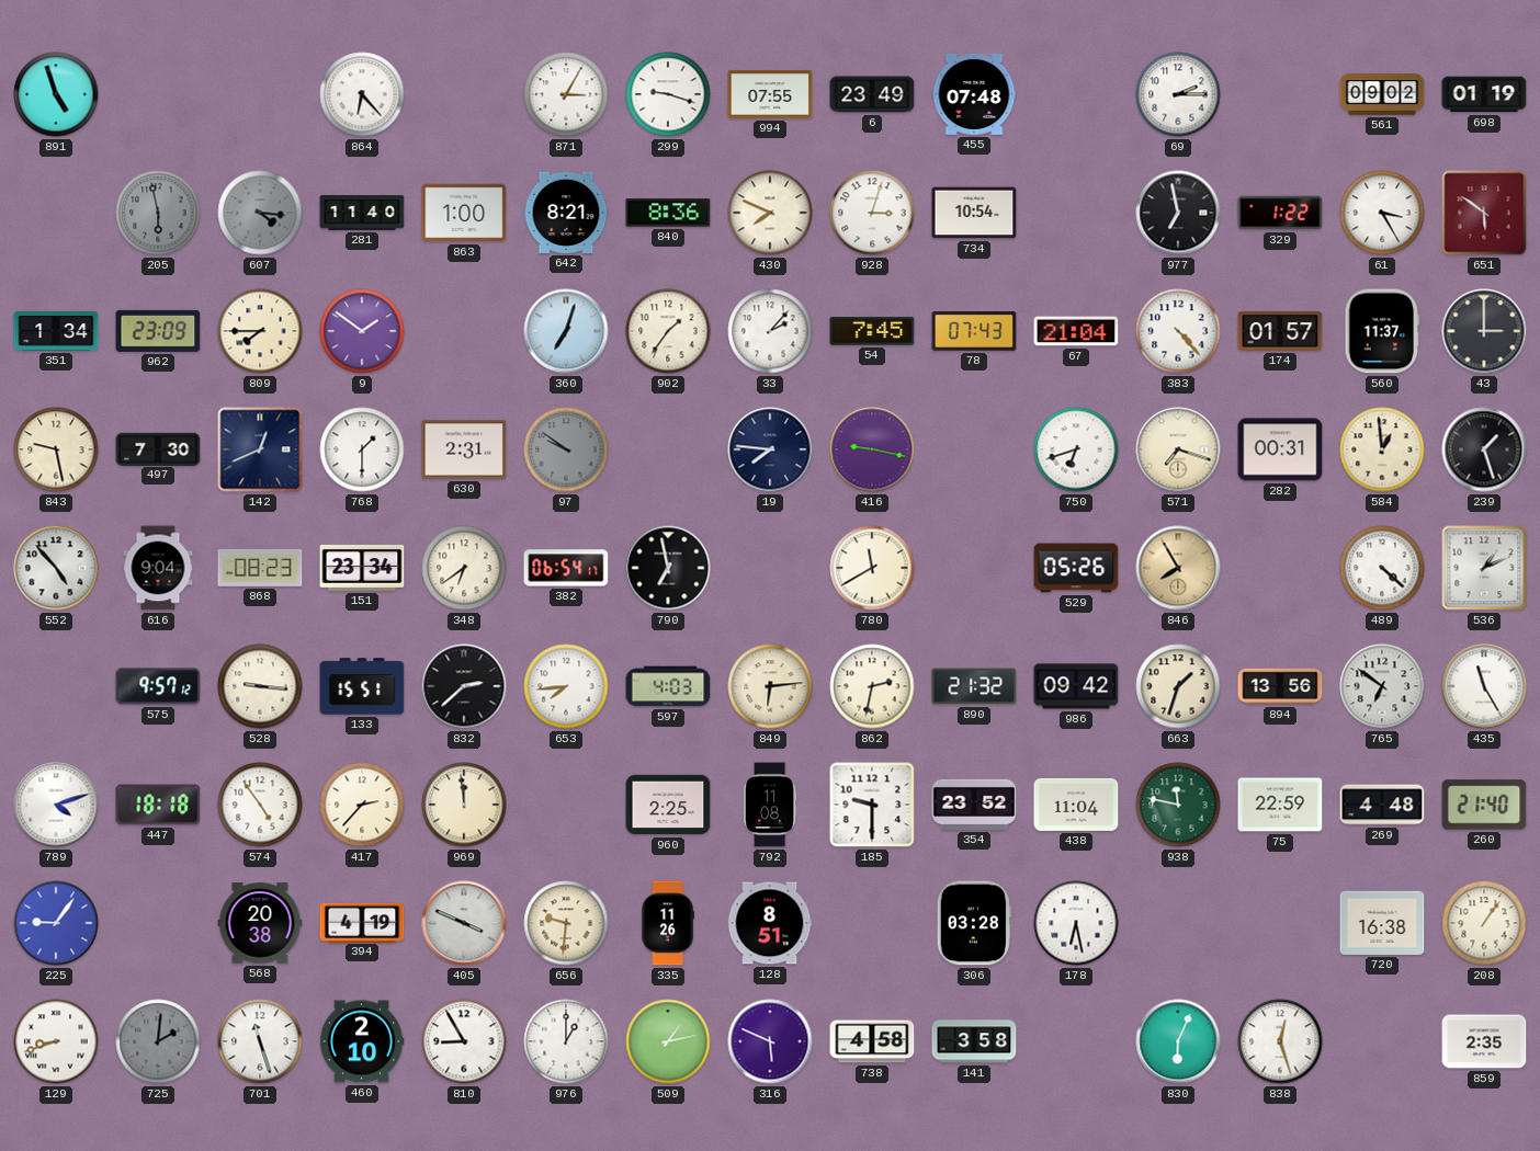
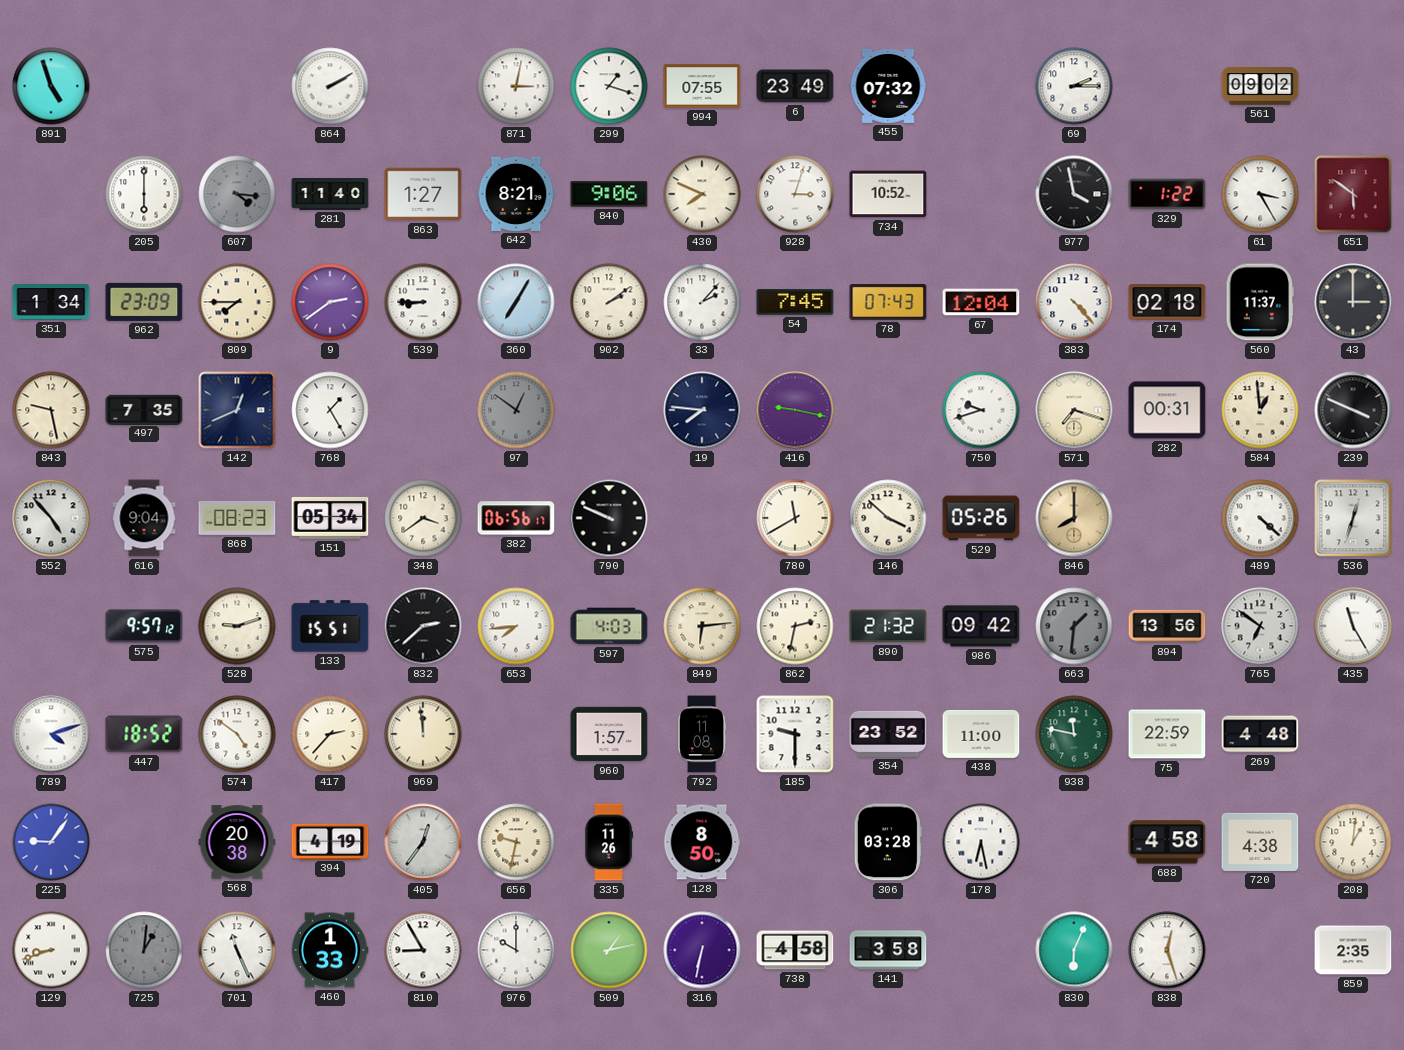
864: 6:23 -> 2:10 (330, 86)
871: 3:05 -> 3:02 (516, 86)
299: 9:18 -> 1:18 (609, 86)
455: 07:48 -> 07:32 (888, 86)
698: 01:19 -> none (1484, 94)
205: 5:58 -> 6:00 (144, 194)
205 dial: grey -> white (144, 194)
863: 1:00 -> 1:27 (423, 194)
840: 8:36 -> 9:06 (609, 194)
734: 10:54 -> 10:52 (888, 194)
977: 6:58 -> 3:58 (1074, 194)
9: 1:51 -> 2:39 (330, 302)
539: none -> 8:45 (423, 302)
360: 7:03 -> 7:05 (516, 302)
902: 1:36 -> 2:09 (609, 302)
67: 21:04 -> 12:04 (981, 302)
174: 01:57 -> 02:18 (1167, 302)
497: 7:30 -> 7:35 (144, 409)
768: 1:30 -> 1:25 (330, 410)
630: 2:31 -> none (464, 449)
97: 9:51 -> 12:51 (516, 410)
750: 6:42 -> 9:42 (981, 410)
239: 1:27 -> 3:49 (1353, 410)
151: 23:34 -> 05:34 (330, 518)
348: 6:39 -> 3:39 (423, 518)
382: 06:54 -> 06:56 (516, 518)
790: 6:58 -> 9:49 (609, 518)
146: none -> 3:52 (888, 518)
846: 7:55 -> 8:00 (1074, 518)
536: 1:11 -> 12:33 (1353, 518)
528: 9:16 -> 9:12 (237, 626)
663: 1:33 -> 1:31 (1074, 626)
663 dial: cream -> grey (1074, 626)
447: 18:18 -> 18:52 (144, 734)
574: 4:54 -> 4:51 (237, 734)
960: 2:25 -> 1:57 (609, 734)
438: 11:04 -> 11:00 (981, 734)
260: 21:40 -> none (1484, 805)
405: 3:49 -> 12:36 (423, 842)
656: 9:31 -> 9:32 (516, 842)
128: 8:51 -> 8:50 (702, 842)
688: none -> 4:58 (1167, 842)
720: 16:38 -> 4:38 (1260, 842)
208: 1:06 -> 1:01 (1353, 842)
725: 2:01 -> 1:01 (144, 950)
701: 11:27 -> 11:26 (237, 950)
460: 2:10 -> 1:33 (330, 950)
976: 1:00 -> 10:00 (516, 950)
316: 5:49 -> 6:32 (702, 950)
